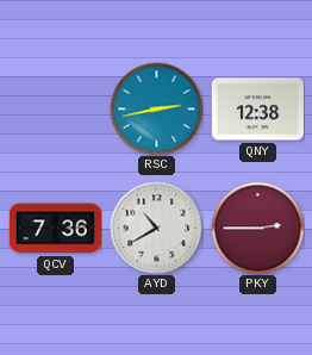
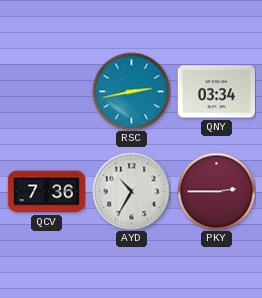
QNY: 12:38 -> 03:34 (216, 92)
AYD: 10:40 -> 10:35 (131, 191)
